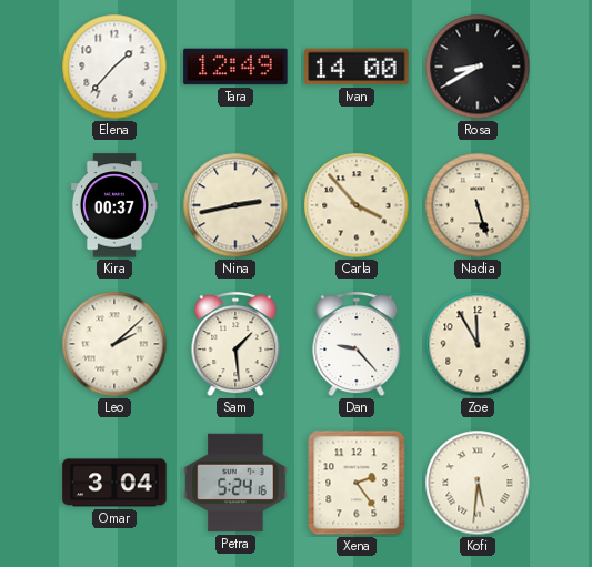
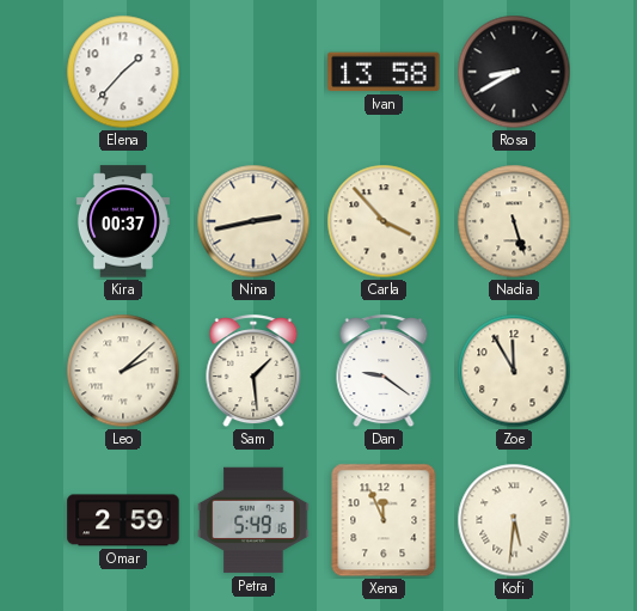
Tara: 12:49 -> none (235, 67)
Ivan: 14:00 -> 13:58 (384, 72)
Dan: 9:23 -> 9:21 (384, 372)
Omar: 3:04 -> 2:59 (123, 520)
Petra: 5:24 -> 5:49 (253, 520)
Xena: 2:24 -> 11:56 (384, 520)
